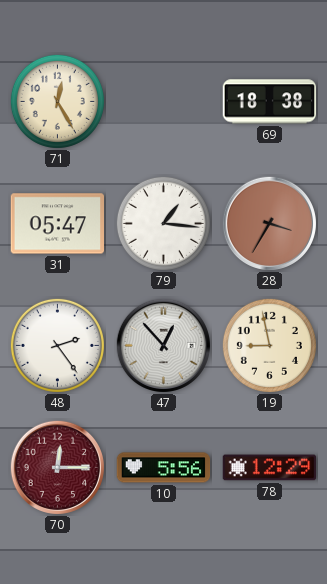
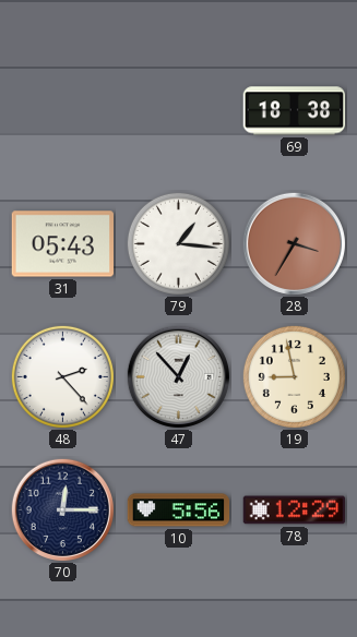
71: 12:25 -> none (57, 101)
31: 05:47 -> 05:43 (63, 244)
48: 2:24 -> 2:23 (62, 376)
70 dial: burgundy -> navy (62, 509)
